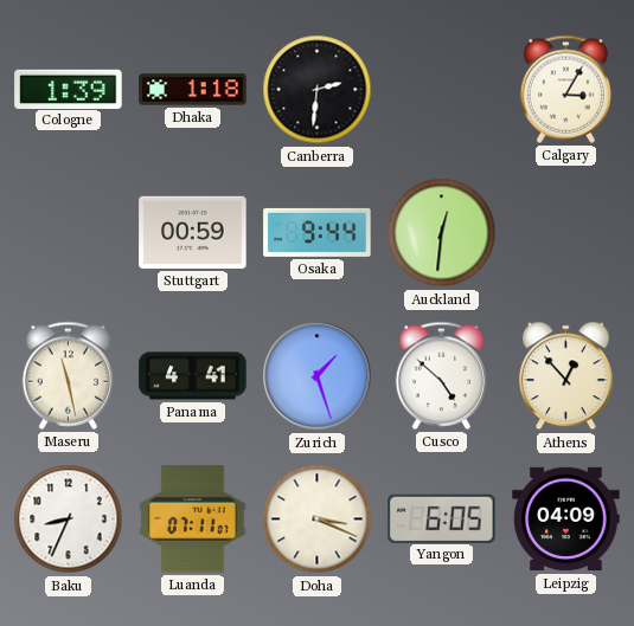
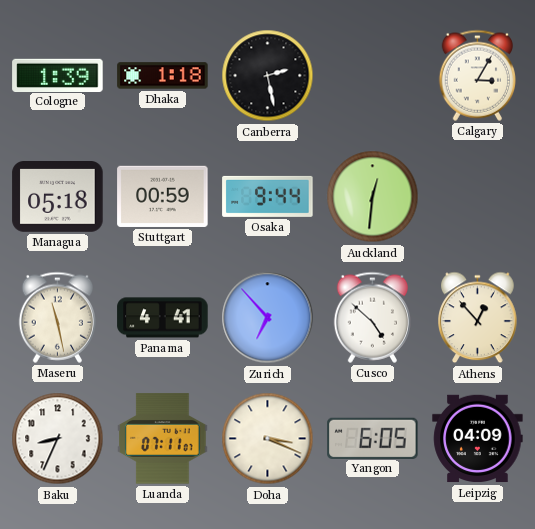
Canberra: 2:31 -> 2:28 (268, 76)
Managua: none -> 05:18 (58, 197)
Zurich: 1:27 -> 6:53 (268, 318)
